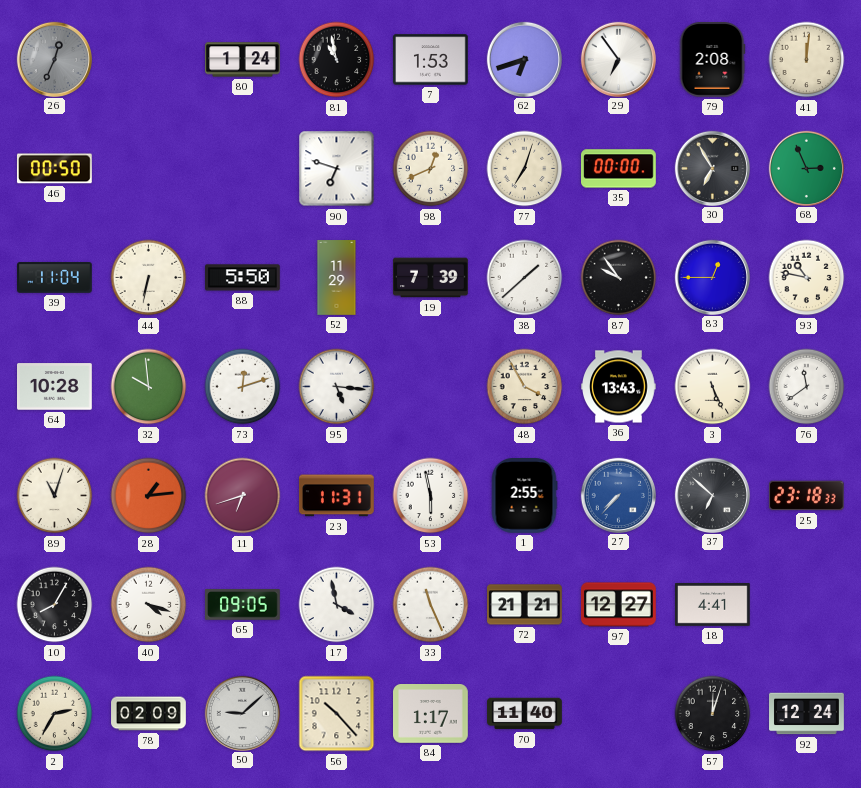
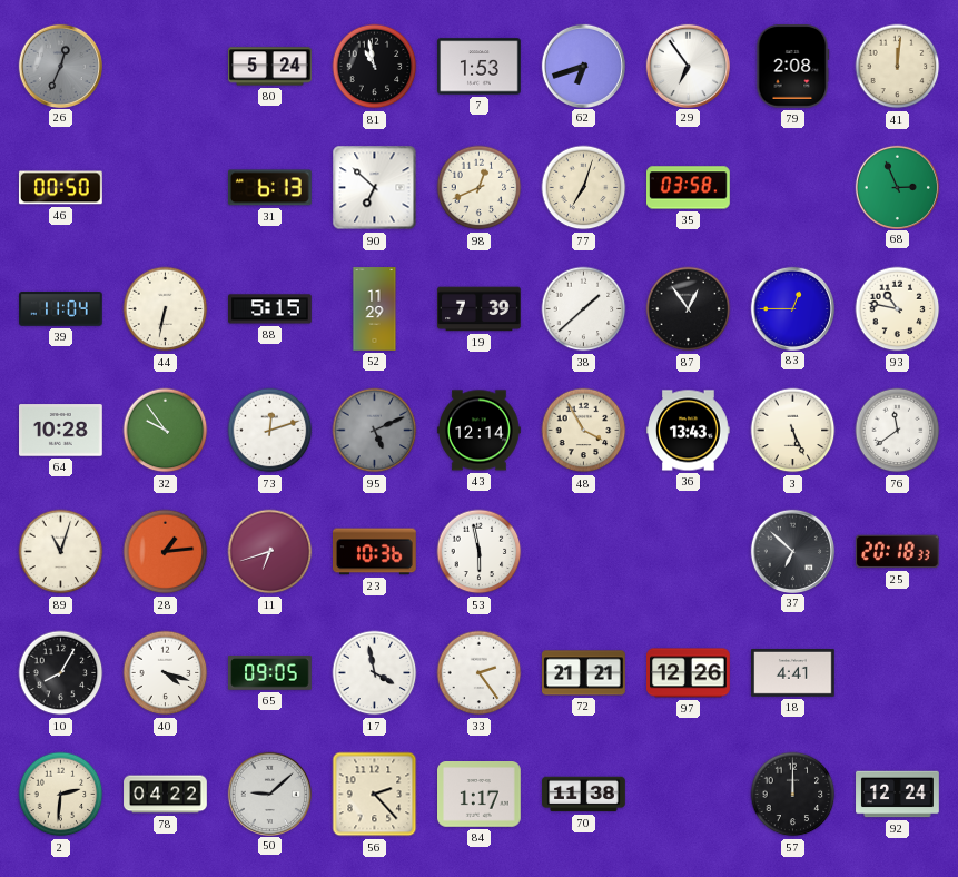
80: 1:24 -> 5:24 (270, 67)
31: none -> 6:13 (269, 188)
90: 6:48 -> 6:52 (375, 188)
35: 00:00 -> 03:58 (689, 188)
30: 6:55 -> none (712, 168)
88: 5:50 -> 5:15 (270, 309)
87: 9:54 -> 12:54 (689, 309)
32: 9:59 -> 9:54 (166, 431)
95: 5:16 -> 5:11 (375, 431)
95 dial: white -> grey (375, 431)
43: none -> 12:14 (480, 431)
23: 11:31 -> 10:36 (375, 552)
1: 2:55 -> none (524, 496)
27: 7:37 -> none (618, 495)
25: 23:18 -> 20:18 (897, 552)
33: 11:26 -> 2:24 (480, 673)
97: 12:27 -> 12:26 (689, 673)
2: 2:35 -> 2:31 (61, 795)
78: 02:09 -> 04:22 (166, 795)
56: 10:23 -> 2:23 (375, 795)
70: 11:40 -> 11:38 (584, 795)
57: 12:03 -> 12:00 (793, 795)
